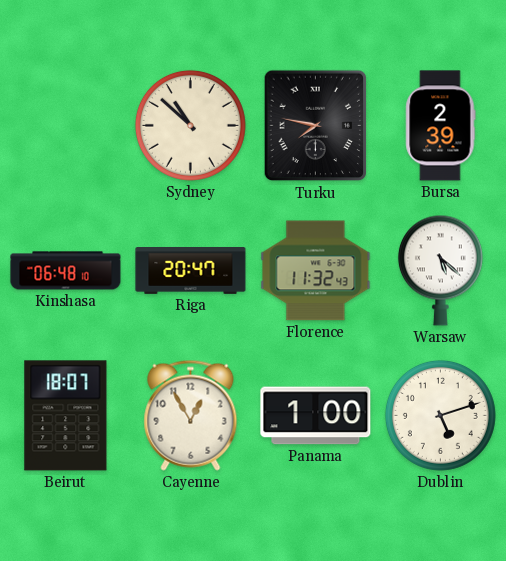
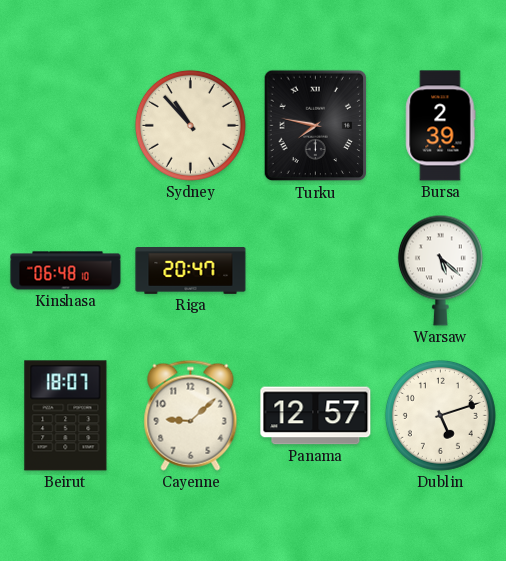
Sydney: 10:52 -> 10:53 (190, 125)
Florence: 11:32 -> none (316, 271)
Cayenne: 12:55 -> 9:08 (191, 415)
Panama: 1:00 -> 12:57 (316, 416)
